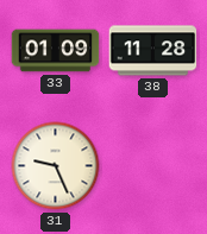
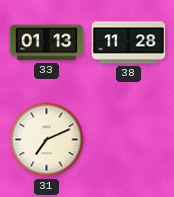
33: 01:09 -> 01:13 (47, 43)
31: 9:26 -> 7:11 (47, 140)
